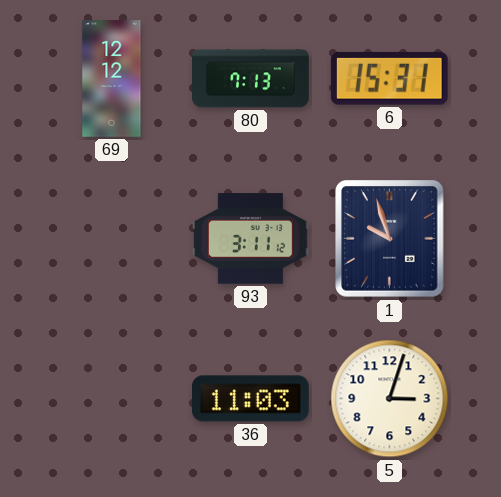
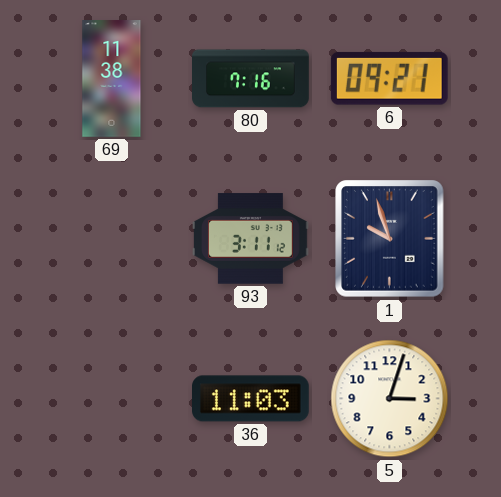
69: 12:12 -> 11:38 (112, 79)
80: 7:13 -> 7:16 (251, 79)
6: 15:31 -> 09:21 (389, 78)
